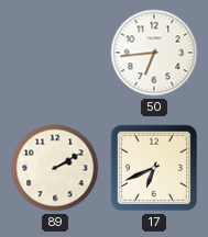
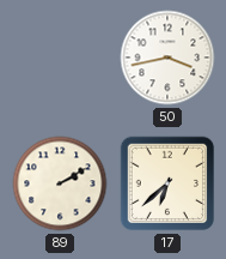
50: 6:44 -> 3:43 (167, 58)
17: 6:41 -> 6:38 (167, 183)
